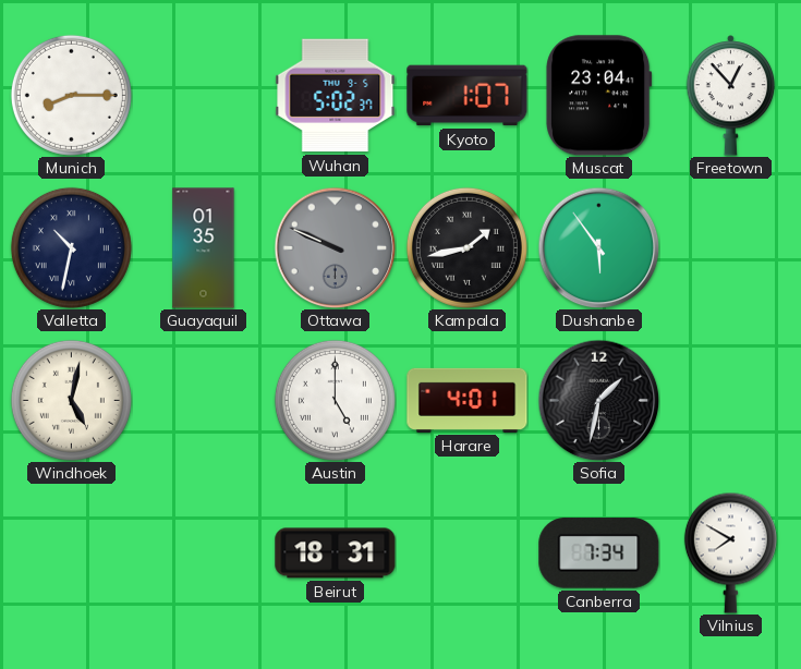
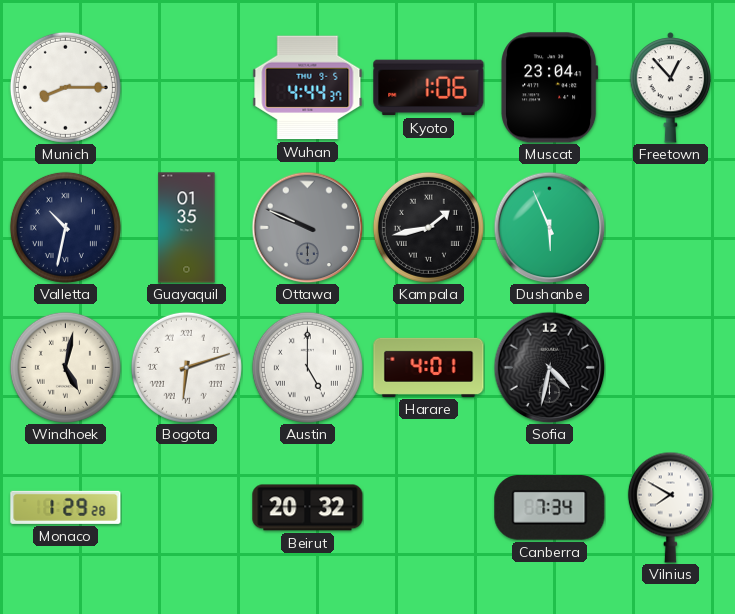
Wuhan: 5:02 -> 4:44 (308, 88)
Kyoto: 1:07 -> 1:06 (429, 88)
Dushanbe: 5:54 -> 5:56 (549, 227)
Bogota: none -> 6:12 (186, 367)
Sofia: 1:32 -> 4:32 (549, 367)
Monaco: none -> 1:29 (66, 507)
Beirut: 18:31 -> 20:32 (308, 508)
